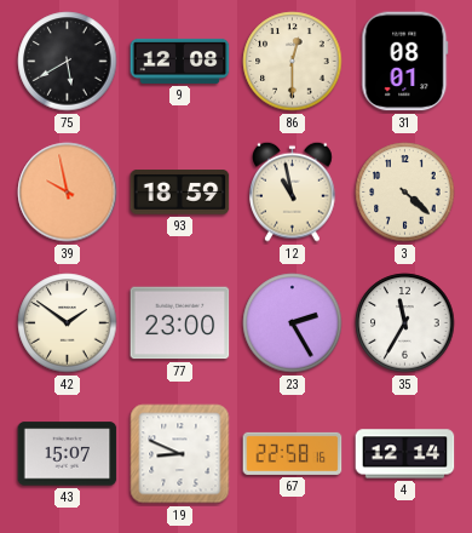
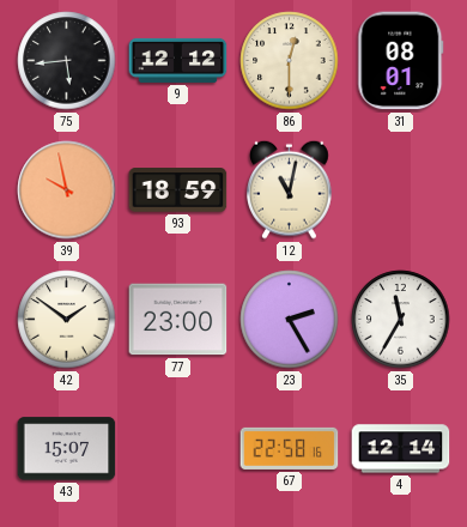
75: 5:40 -> 5:44 (67, 61)
9: 12:08 -> 12:12 (178, 60)
12: 10:58 -> 11:02 (290, 189)
3: 4:22 -> none (405, 193)
19: 8:49 -> none (180, 454)
